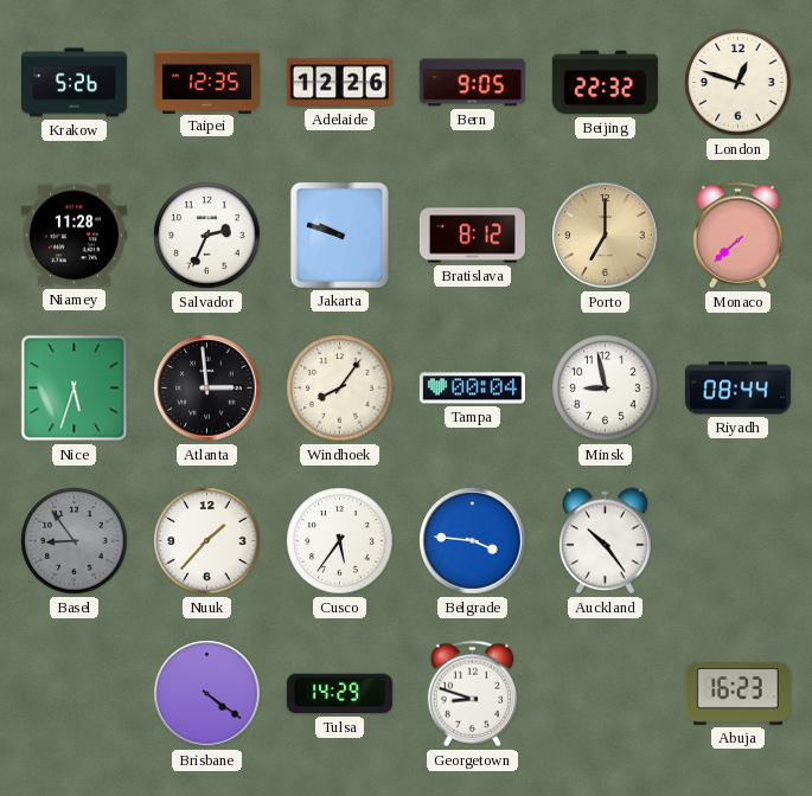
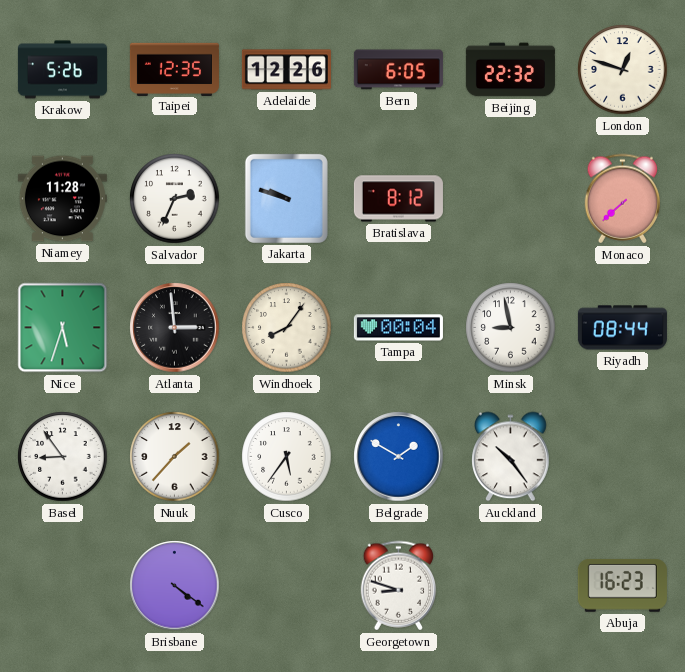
Bern: 9:05 -> 6:05 (398, 70)
Porto: 7:00 -> none (606, 236)
Basel dial: grey -> white (63, 457)
Belgrade: 3:46 -> 1:50 (399, 457)
Tulsa: 14:29 -> none (339, 694)
